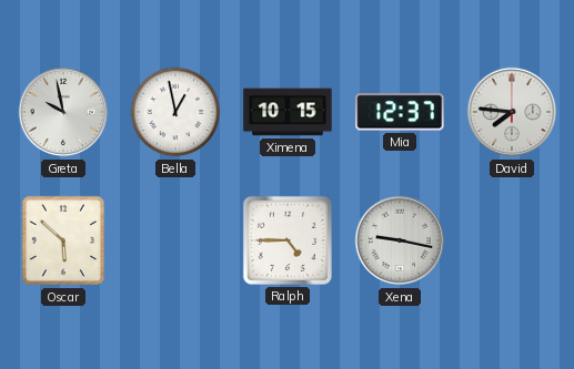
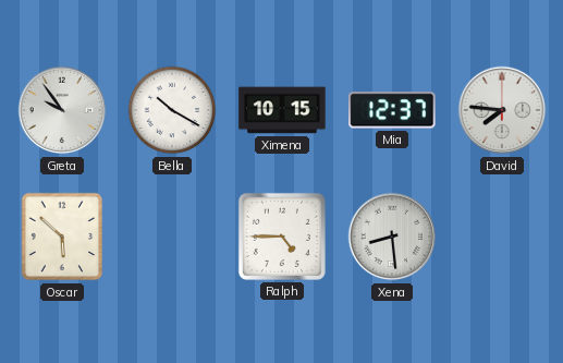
Greta: 9:58 -> 9:54 (62, 110)
Bella: 12:58 -> 10:20 (172, 110)
Xena: 9:17 -> 8:29 (392, 237)
